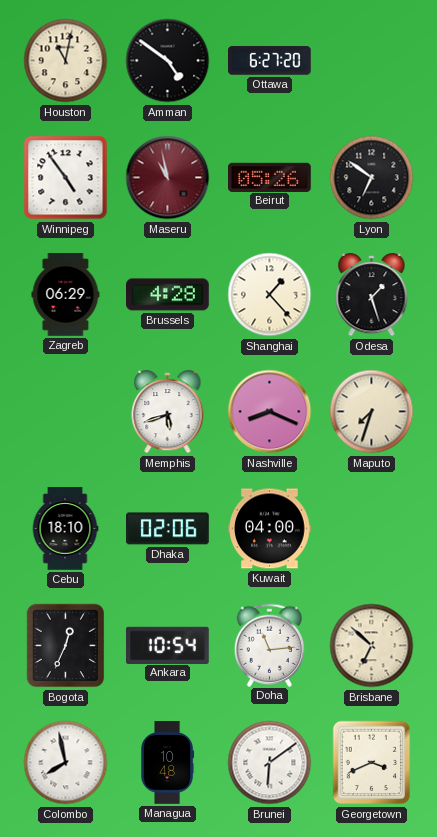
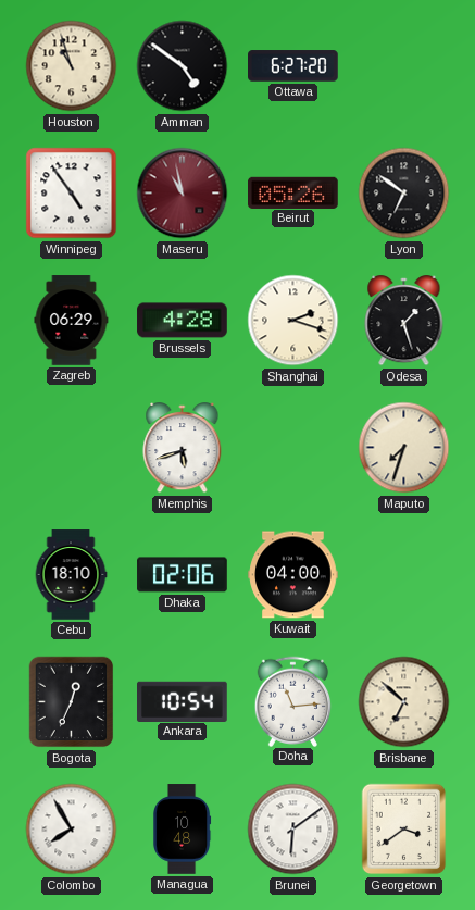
Houston: 11:02 -> 10:57 (72, 66)
Shanghai: 1:23 -> 2:18 (293, 321)
Nashville: 8:19 -> none (270, 412)
Colombo: 7:58 -> 7:55 (72, 830)
Georgetown: 3:41 -> 3:39 (404, 830)
